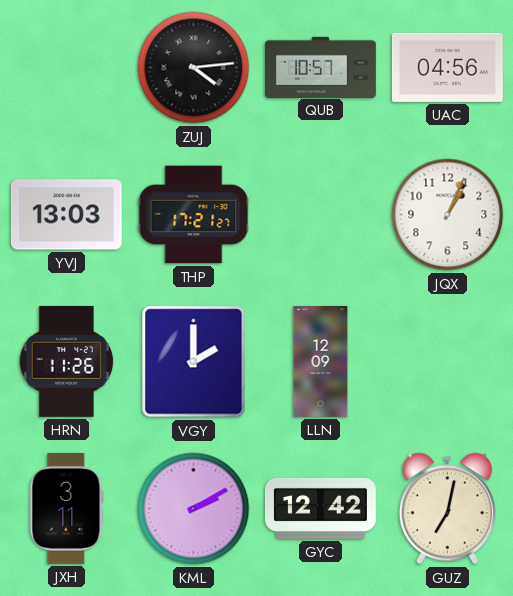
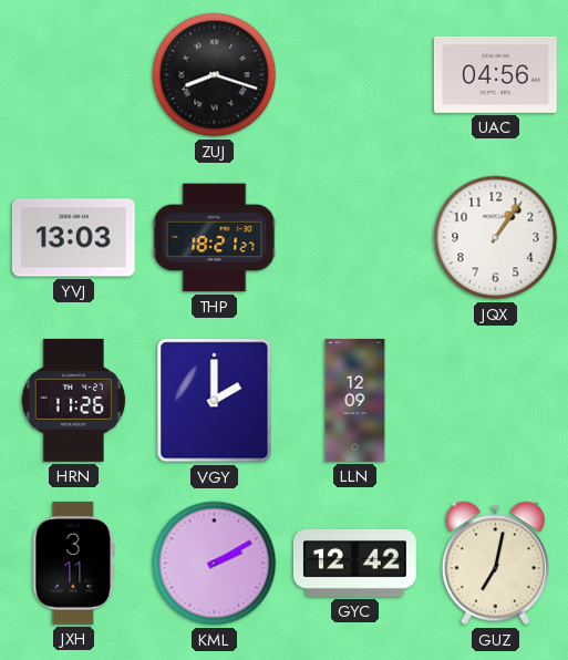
ZUJ: 4:14 -> 8:18 (215, 75)
QUB: 10:57 -> none (321, 67)
THP: 17:21 -> 18:21 (215, 238)
JQX: 1:04 -> 1:06 (496, 238)
